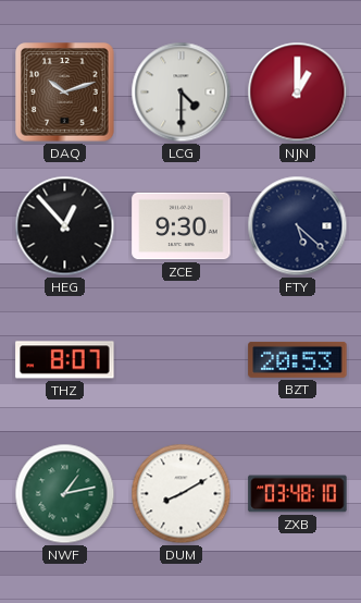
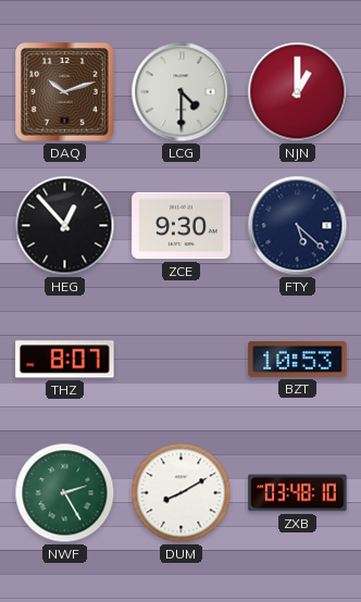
BZT: 20:53 -> 10:53 (298, 359)
NWF: 1:13 -> 2:25 (65, 493)
